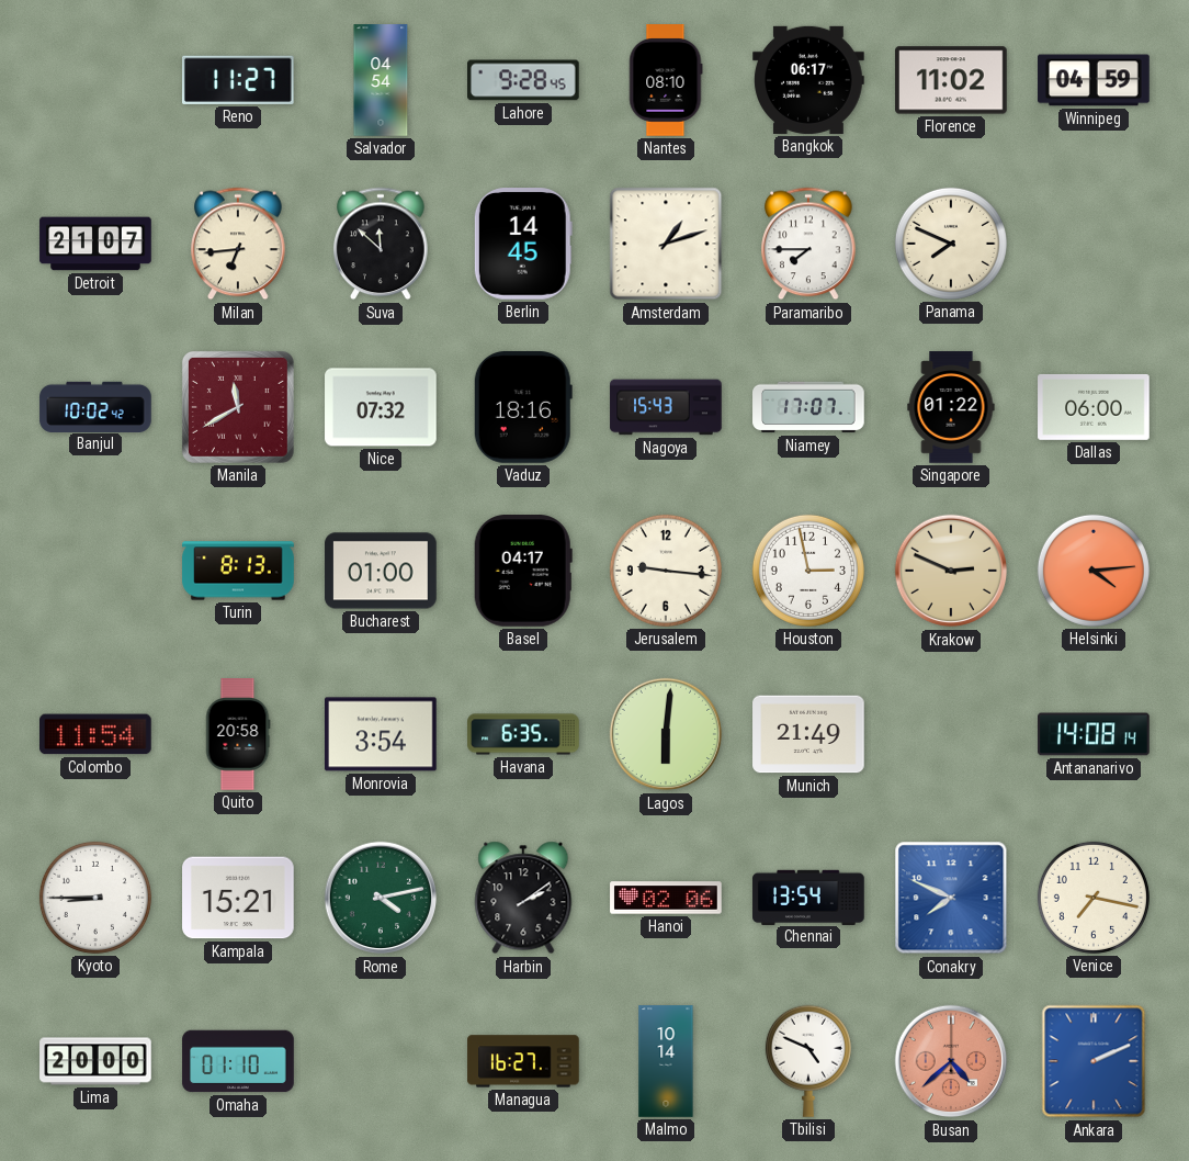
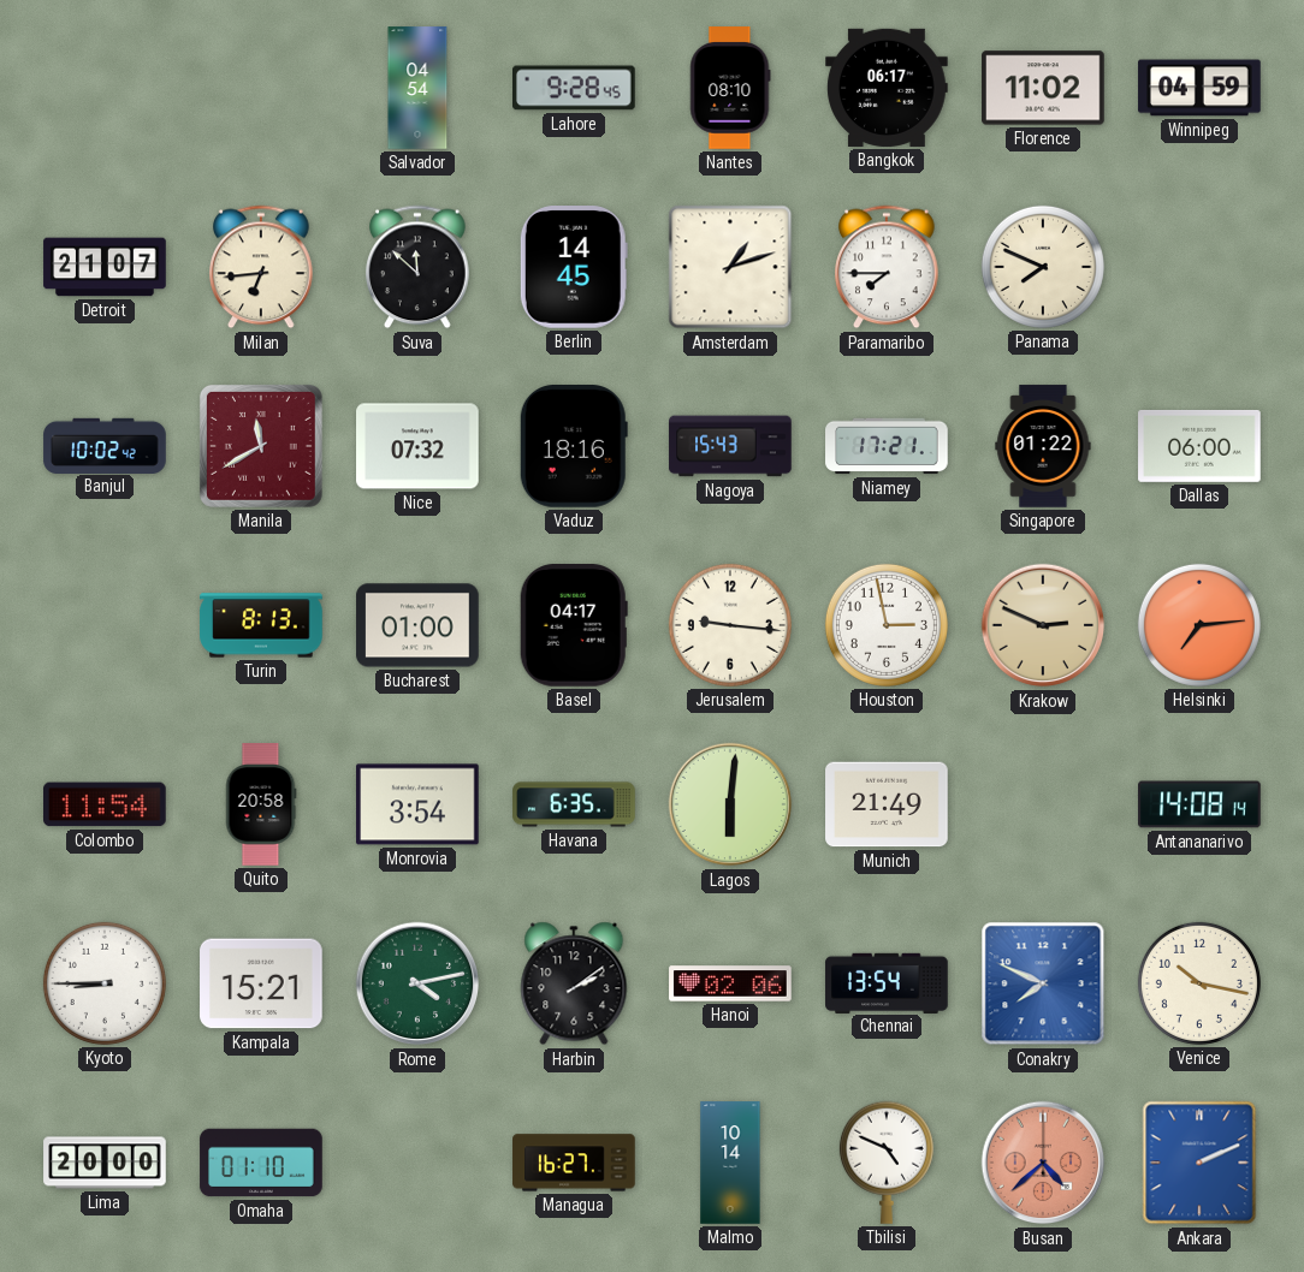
Reno: 11:27 -> none (238, 80)
Niamey: 17:07 -> 17:21 (887, 446)
Helsinki: 4:14 -> 7:14 (1199, 625)
Venice: 7:17 -> 10:17 (1199, 983)
